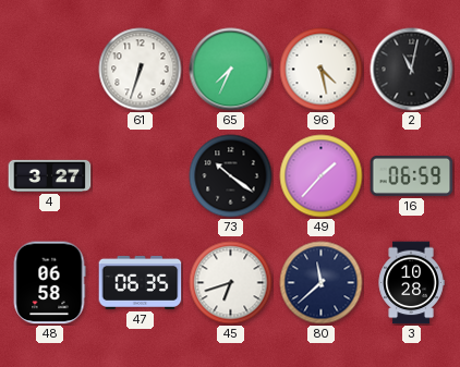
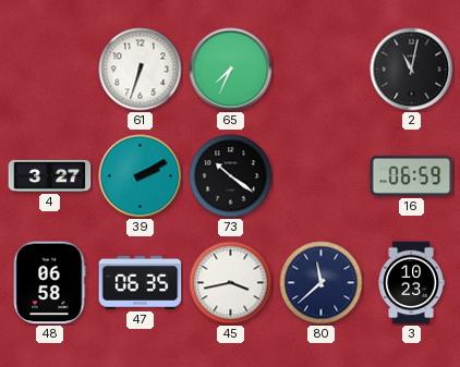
96: 4:28 -> none (322, 70)
39: none -> 2:10 (141, 176)
49: 1:37 -> none (322, 176)
45: 6:42 -> 3:43 (231, 283)
3: 10:28 -> 10:23 (411, 283)
